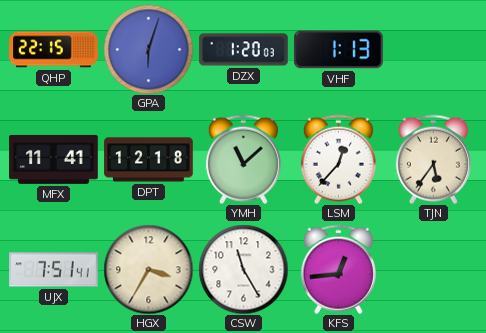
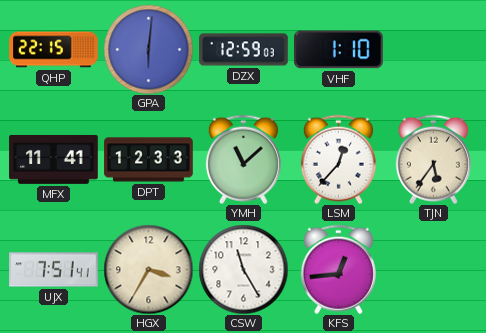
GPA: 6:03 -> 6:01 (148, 49)
DZX: 1:20 -> 12:59 (244, 50)
VHF: 1:13 -> 1:10 (339, 50)
DPT: 12:18 -> 12:33 (149, 160)
